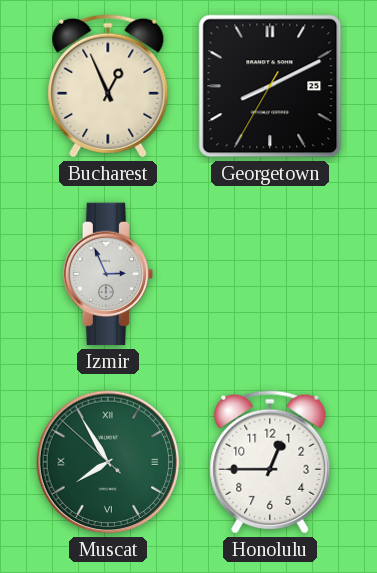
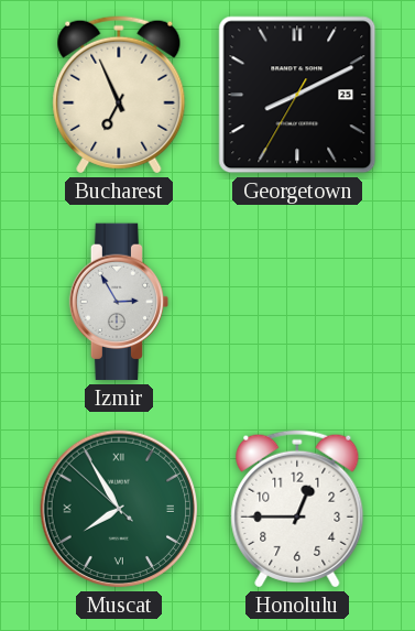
Bucharest: 12:56 -> 6:56 (119, 95)
Izmir: 2:56 -> 2:55 (119, 302)
